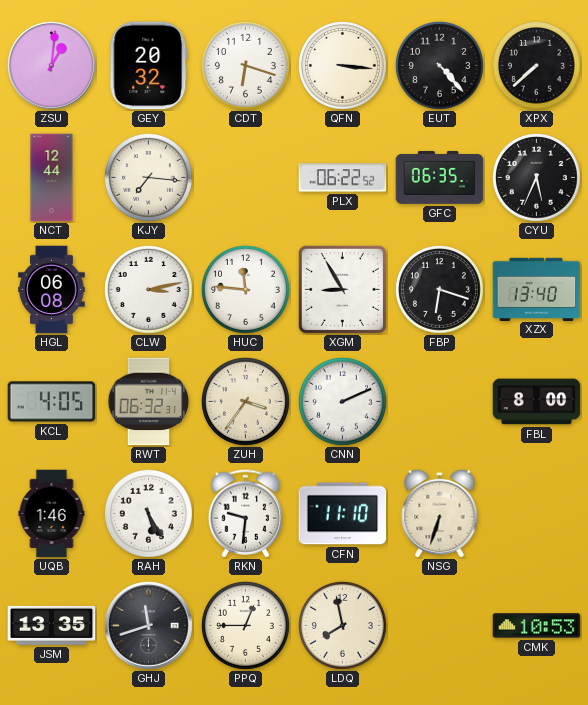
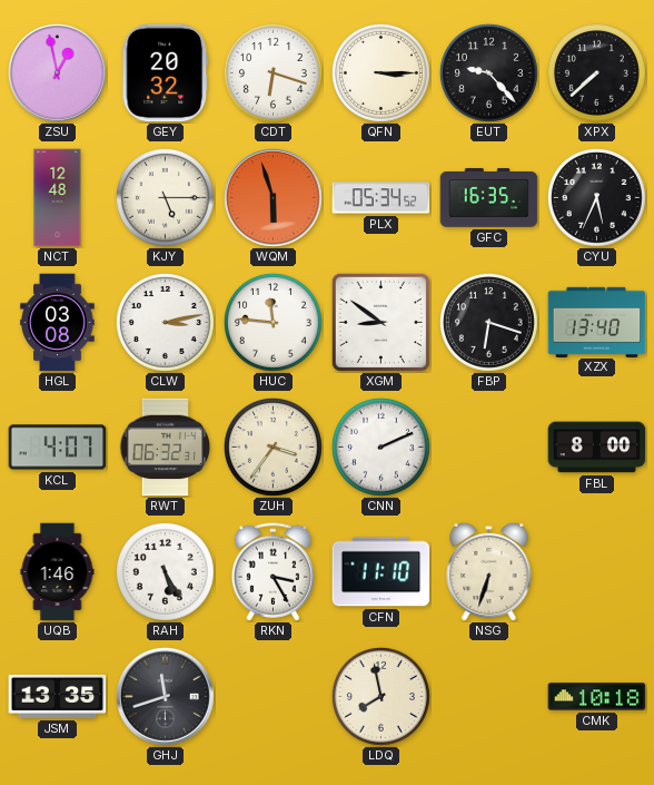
ZSU: 1:01 -> 12:58 (57, 72)
QFN: 3:16 -> 3:15 (380, 72)
EUT: 4:23 -> 9:23 (488, 72)
NCT: 12:44 -> 12:48 (58, 198)
KJY: 7:16 -> 5:15 (165, 197)
WQM: none -> 5:57 (272, 197)
PLX: 06:22 -> 05:34 (381, 198)
GFC: 06:35 -> 16:35 (489, 197)
HGL: 06:08 -> 03:08 (58, 323)
XGM: 8:55 -> 8:51 (380, 322)
KCL: 4:05 -> 4:07 (58, 448)
RKN: 9:31 -> 3:25 (274, 572)
PPQ: 12:45 -> none (245, 625)
CMK: 10:53 -> 10:18 (597, 697)
